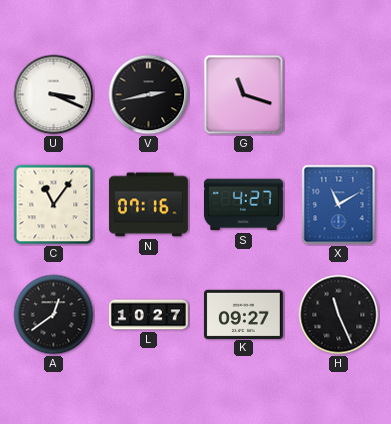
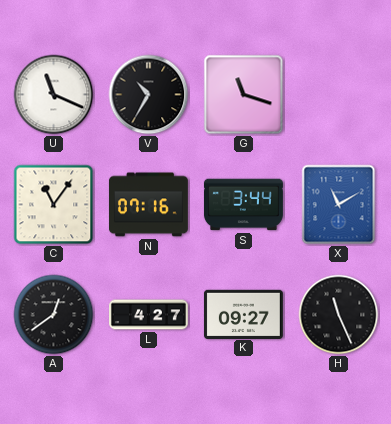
U: 3:19 -> 11:19 (54, 95)
V: 2:43 -> 10:35 (149, 95)
S: 4:27 -> 3:44 (243, 205)
L: 10:27 -> 4:27 (149, 315)
